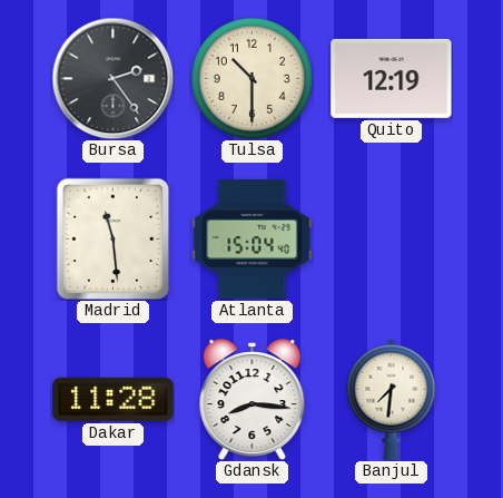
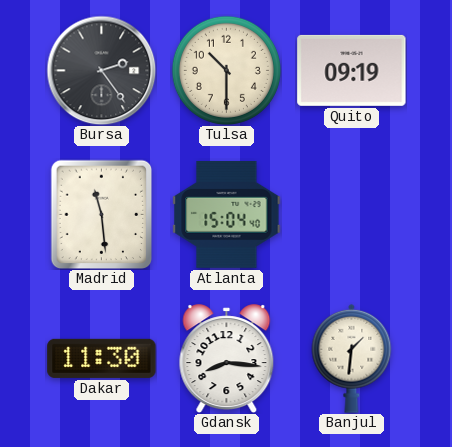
Quito: 12:19 -> 09:19 (352, 70)
Dakar: 11:28 -> 11:30 (102, 358)
Banjul: 7:31 -> 1:31 (352, 358)
